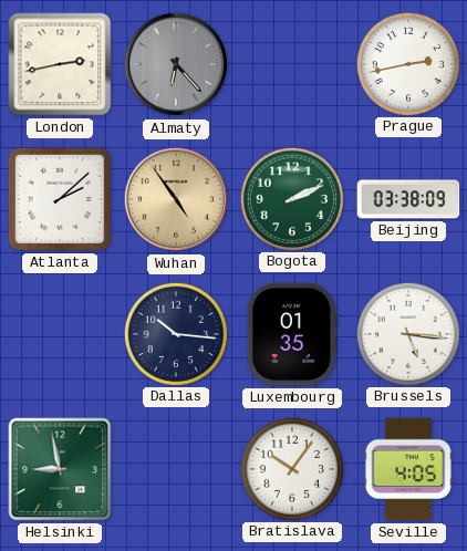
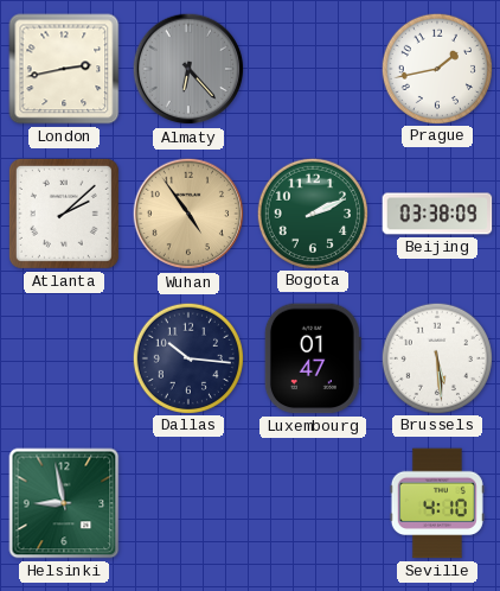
Prague: 2:43 -> 1:43 (436, 68)
Luxembourg: 01:35 -> 01:47 (313, 358)
Brussels: 5:16 -> 5:29 (436, 357)
Bratislava: 10:06 -> none (291, 468)
Seville: 4:05 -> 4:10 (437, 503)
